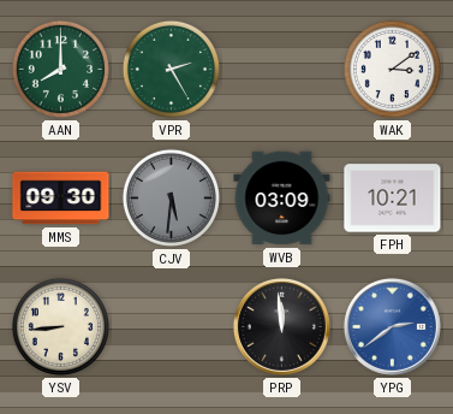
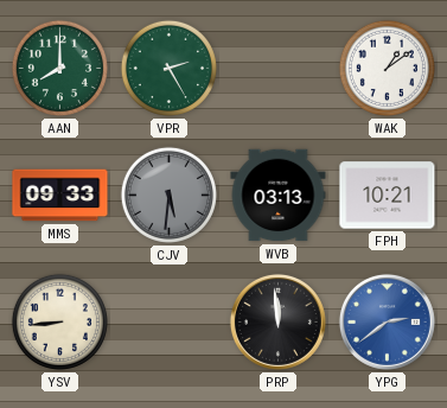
WAK: 3:09 -> 1:09 (387, 68)
MMS: 09:30 -> 09:33 (60, 196)
WVB: 03:09 -> 03:13 (279, 196)
